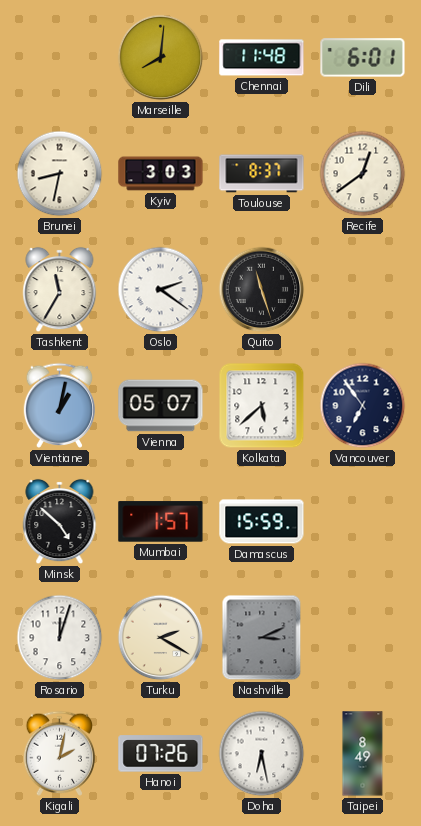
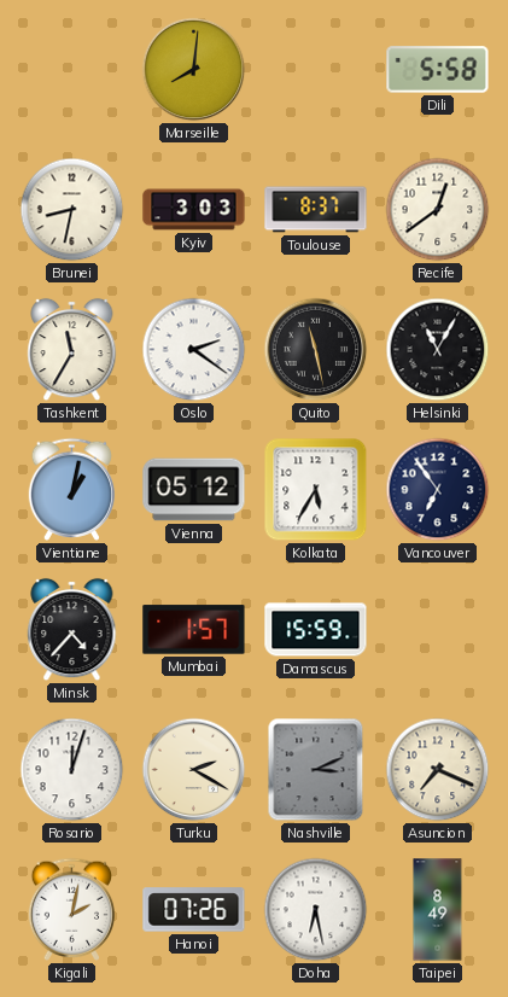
Chennai: 11:48 -> none (262, 58)
Dili: 6:01 -> 5:58 (438, 70)
Quito: 11:27 -> 11:28 (316, 350)
Helsinki: none -> 11:05 (438, 350)
Vienna: 05:07 -> 05:12 (194, 490)
Kolkata: 5:38 -> 5:35 (316, 490)
Minsk: 4:52 -> 4:37 (72, 630)
Asuncion: none -> 7:19 (438, 770)
